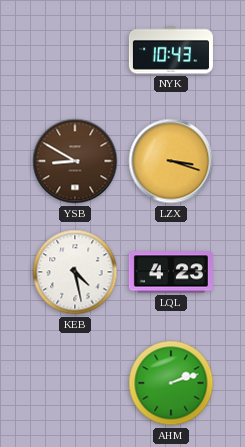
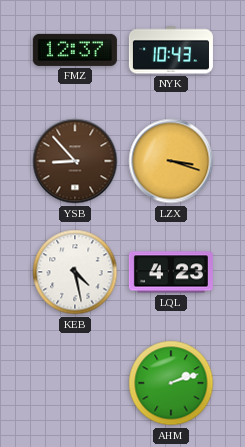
FMZ: none -> 12:37 (75, 50)
YSB: 8:50 -> 8:53 (75, 161)
